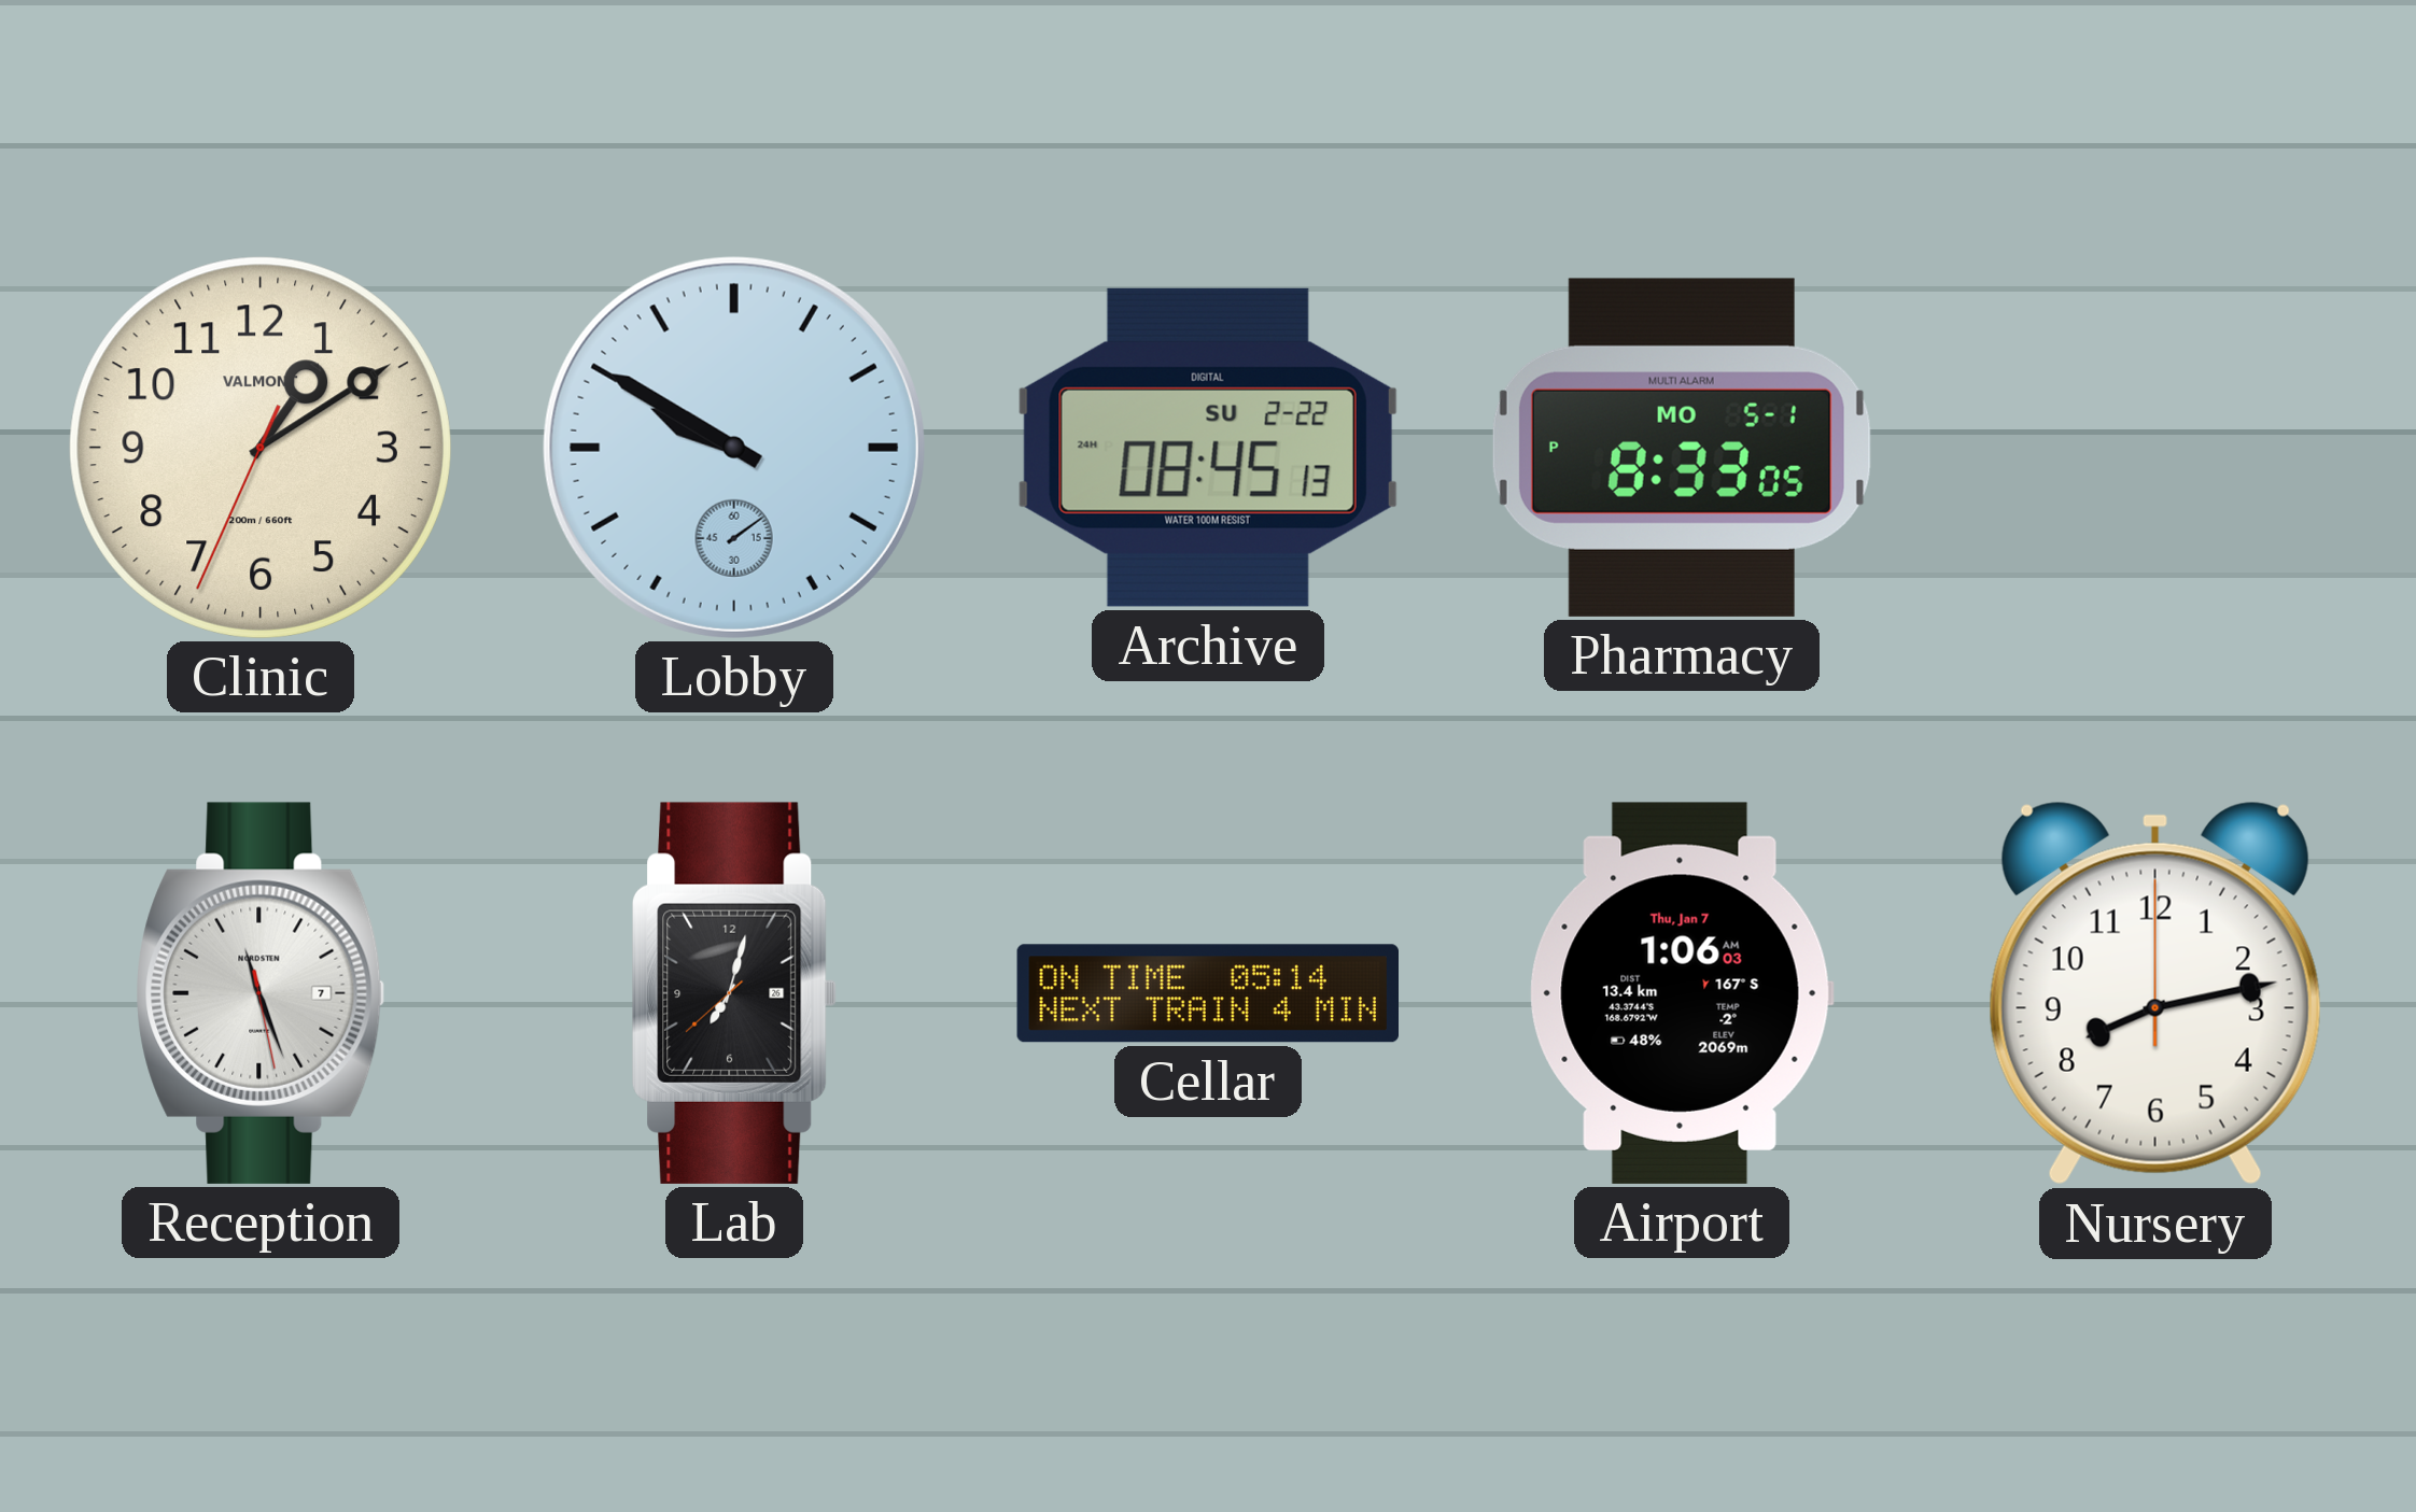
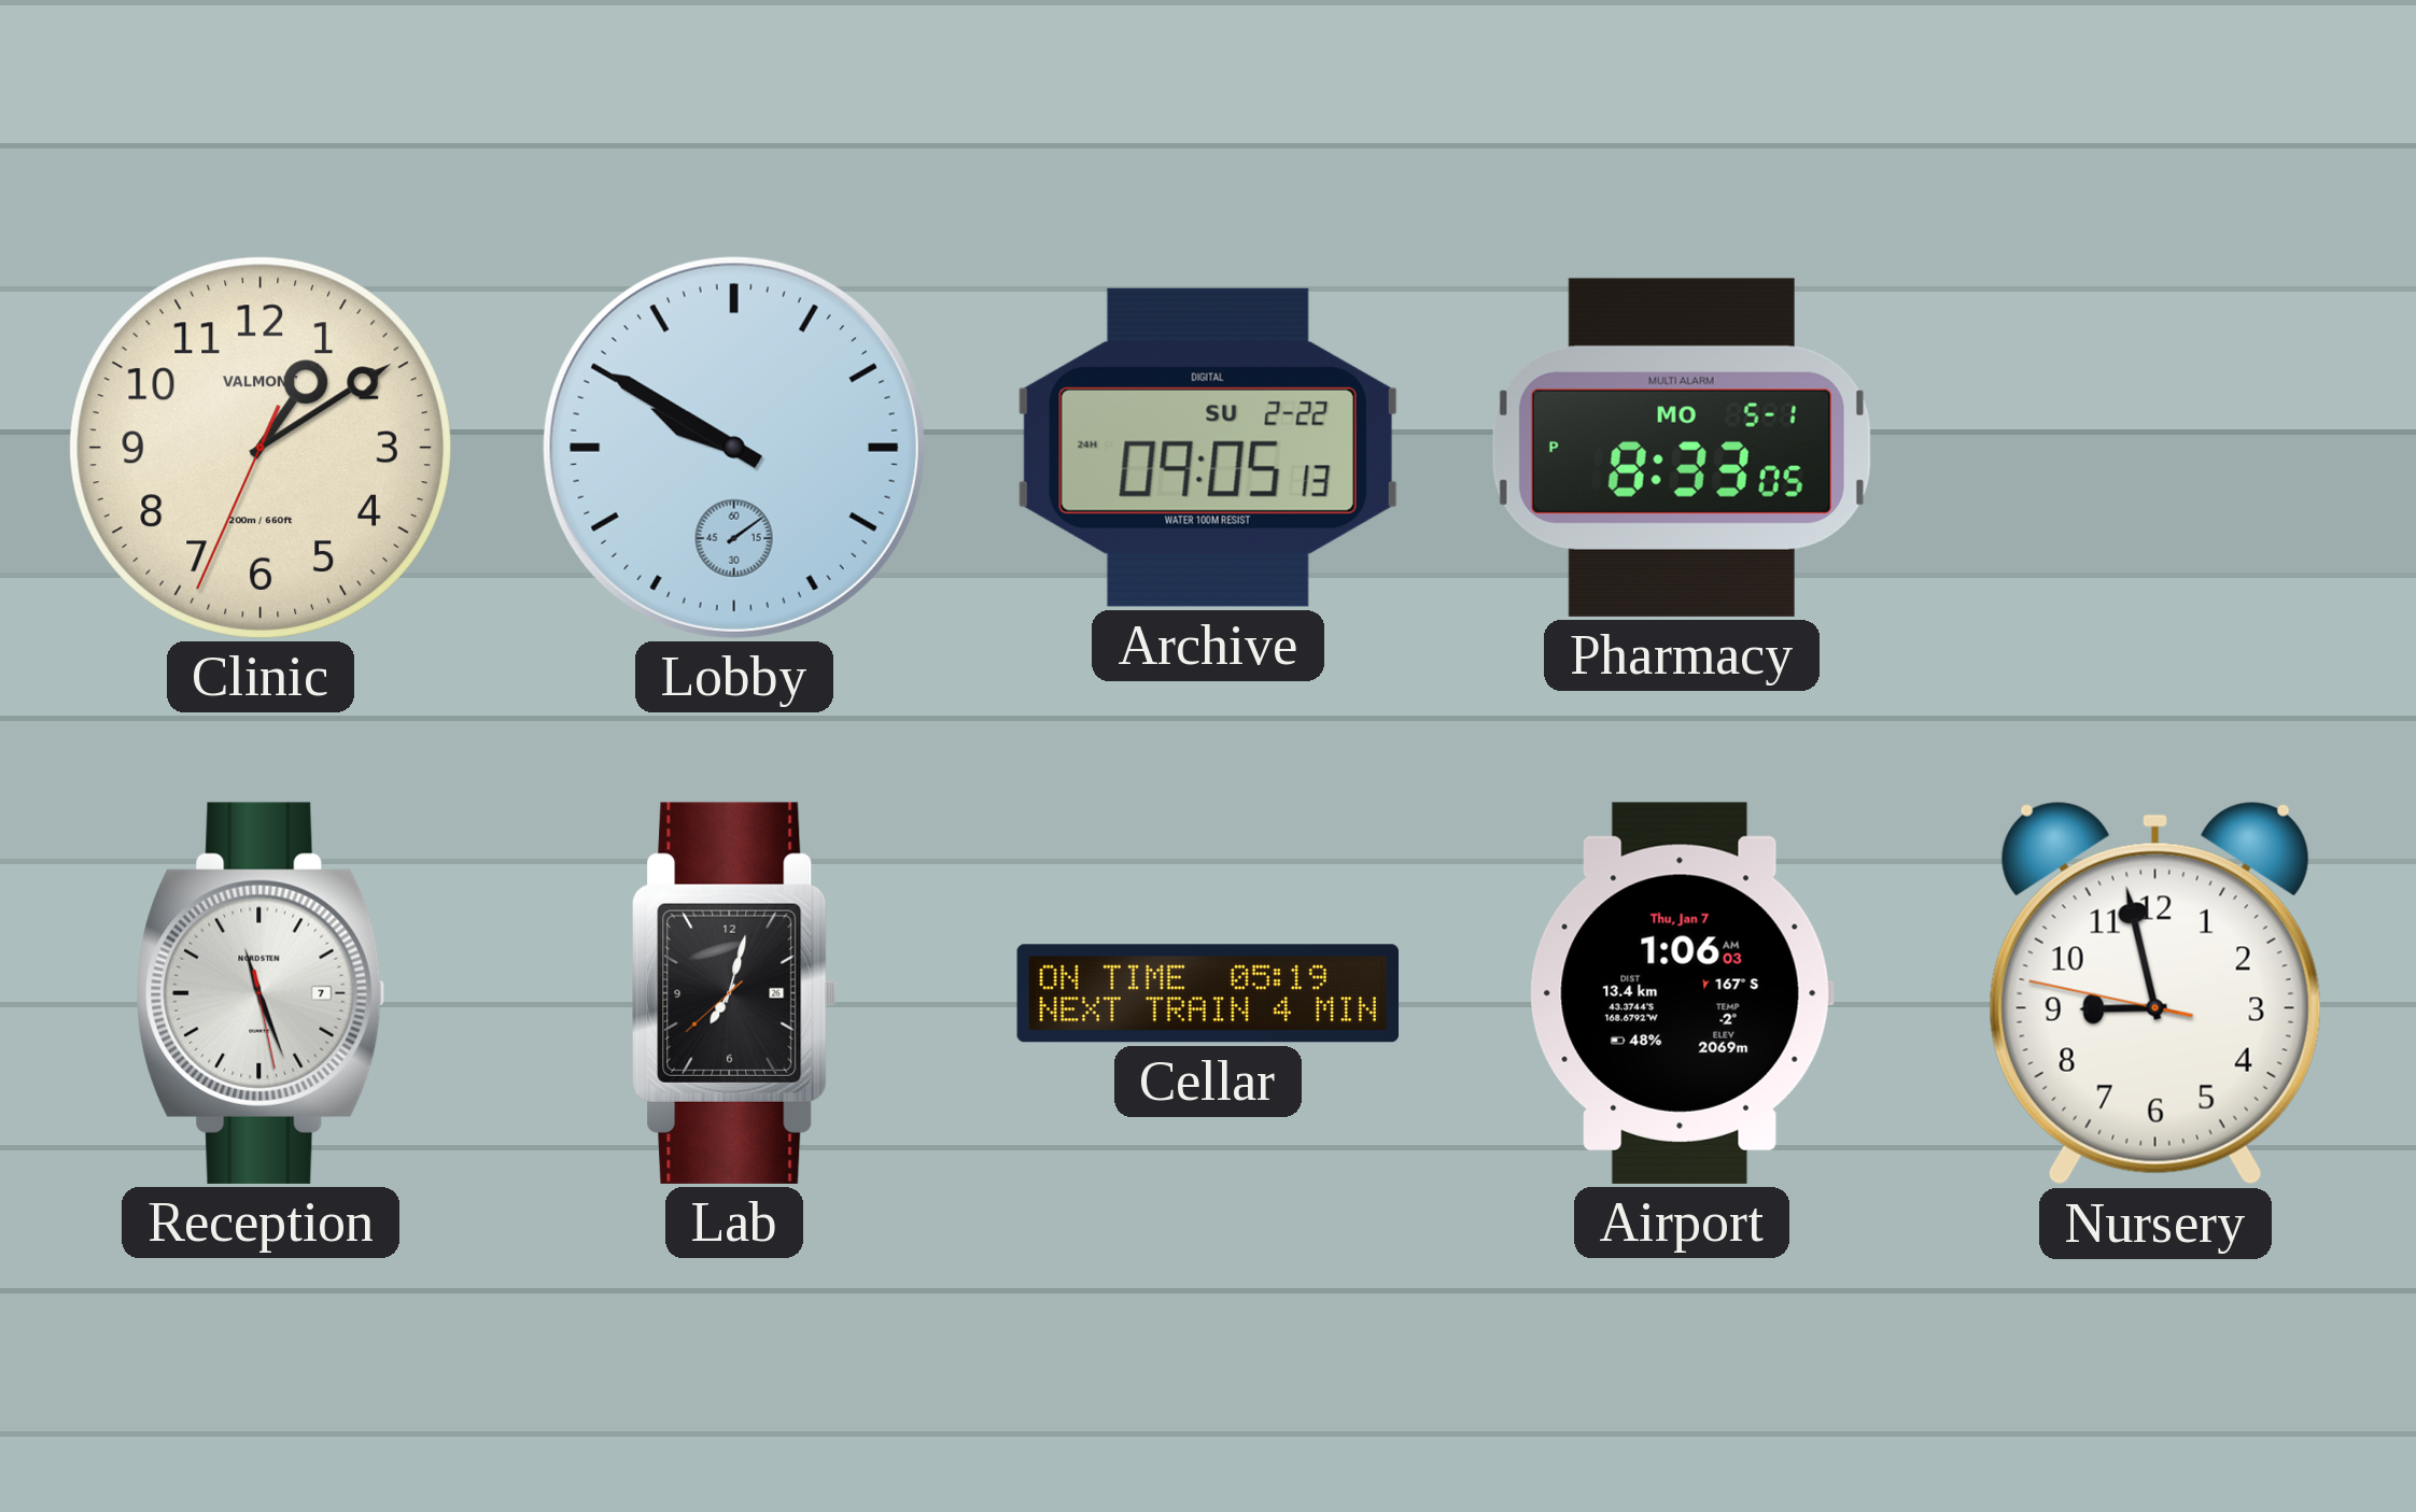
Archive: 08:45 -> 09:05 (1208, 448)
Cellar: 05:14 -> 05:19 (1207, 993)
Nursery: 8:13 -> 8:57 (2155, 993)
